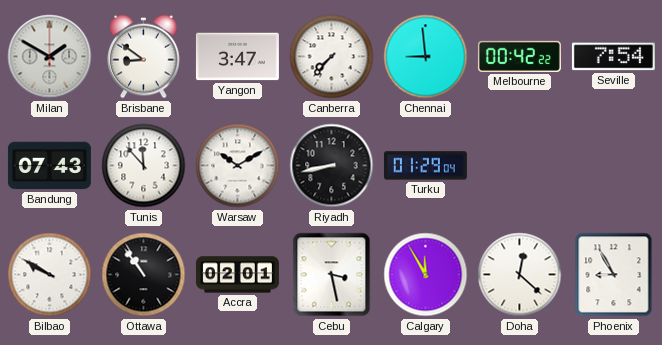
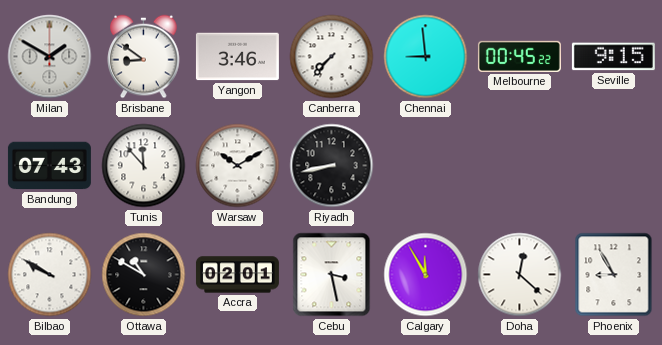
Yangon: 3:47 -> 3:46 (237, 57)
Melbourne: 00:42 -> 00:45 (519, 56)
Seville: 7:54 -> 9:15 (613, 57)
Turku: 01:29 -> none (425, 166)
Ottawa: 10:54 -> 10:50 (144, 275)
